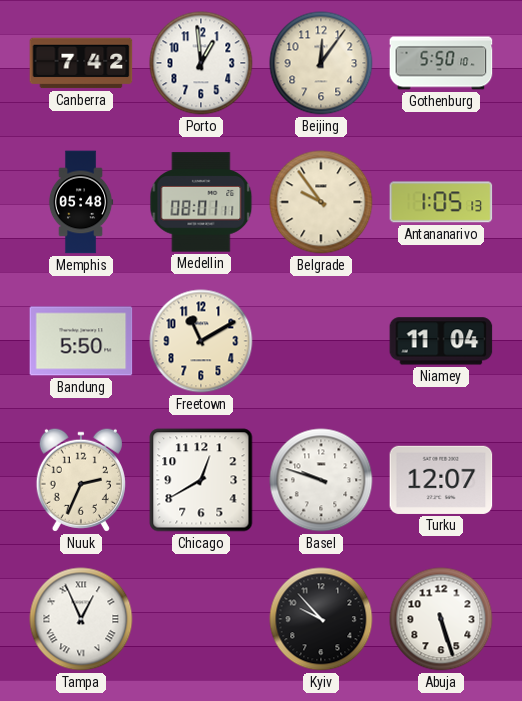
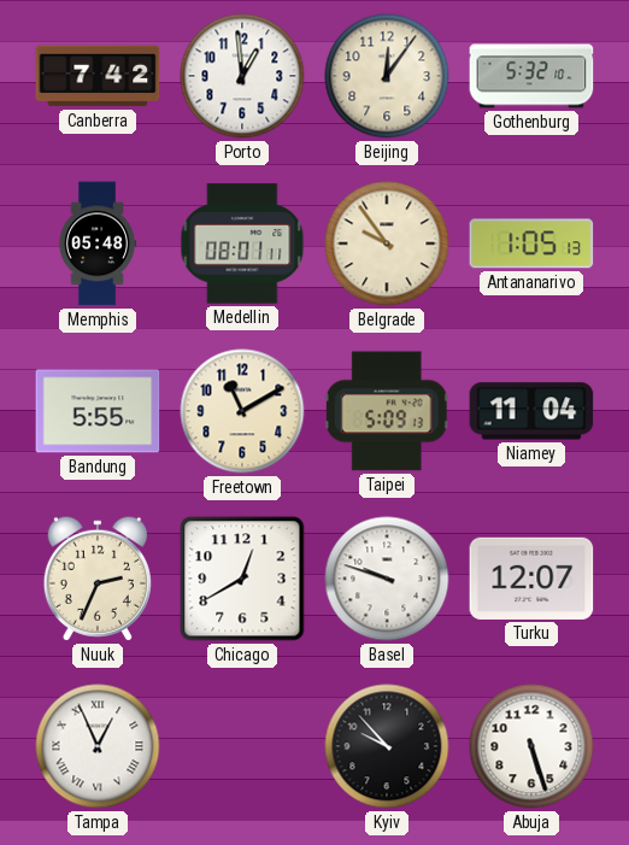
Gothenburg: 5:50 -> 5:32 (531, 76)
Bandung: 5:50 -> 5:55 (98, 411)
Taipei: none -> 5:09 (387, 411)
